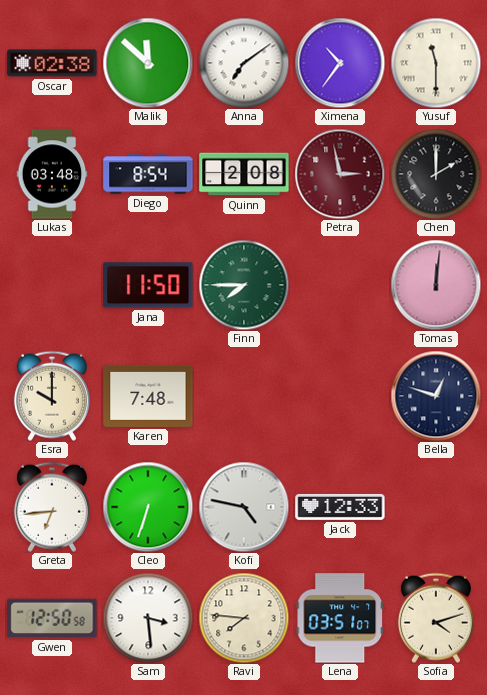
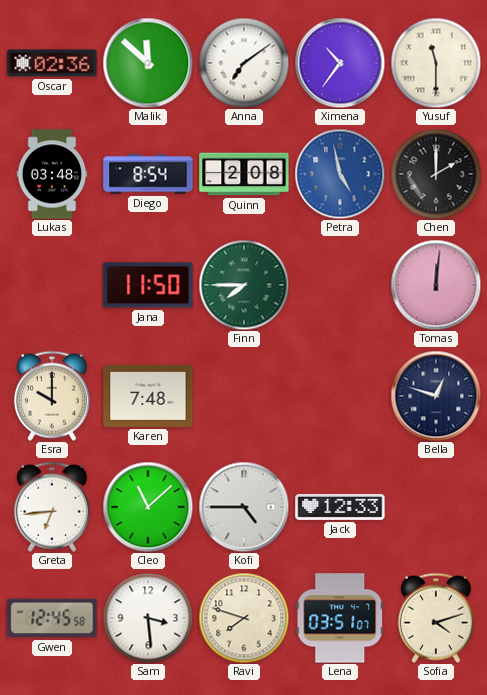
Oscar: 02:38 -> 02:36 (52, 63)
Petra: 2:58 -> 4:58 (340, 174)
Petra dial: burgundy -> blue (340, 174)
Cleo: 6:33 -> 11:08 (148, 507)
Kofi: 4:47 -> 4:45 (244, 507)
Gwen: 12:50 -> 12:45 (52, 618)
Ravi: 7:46 -> 7:48 (244, 618)
